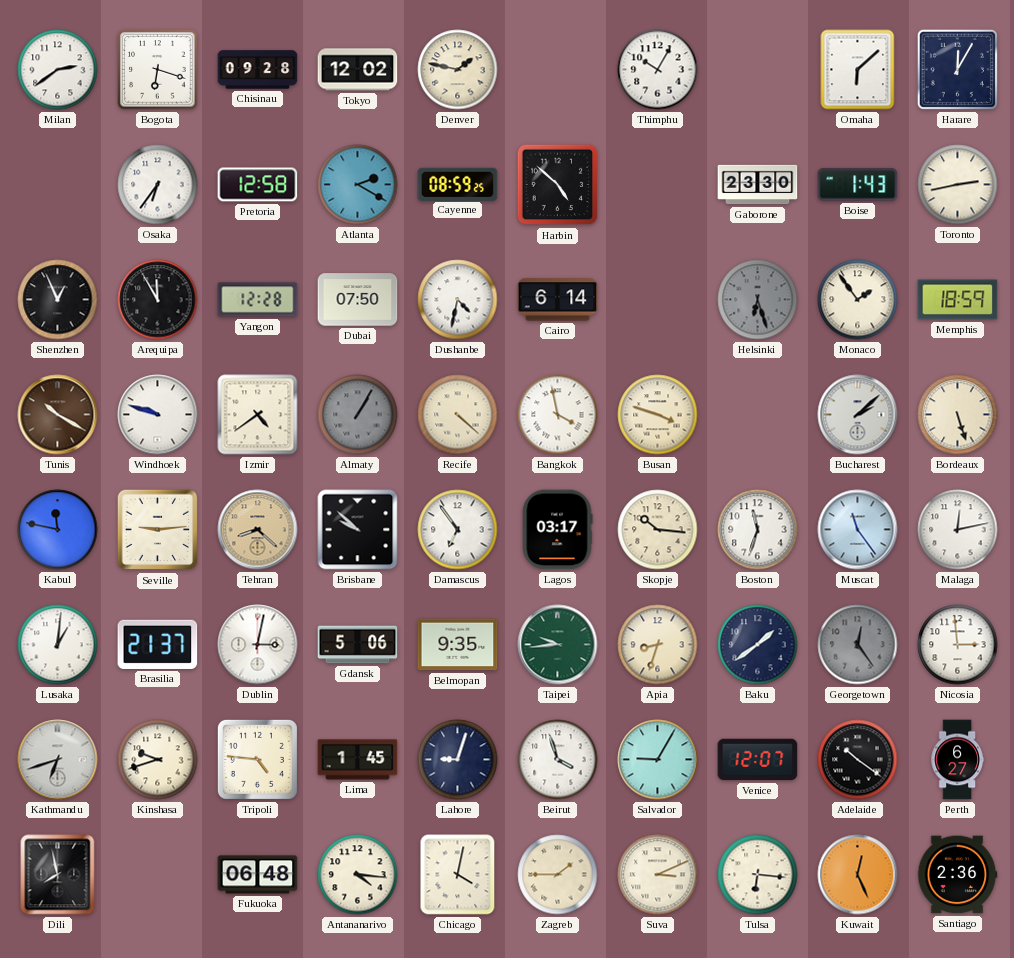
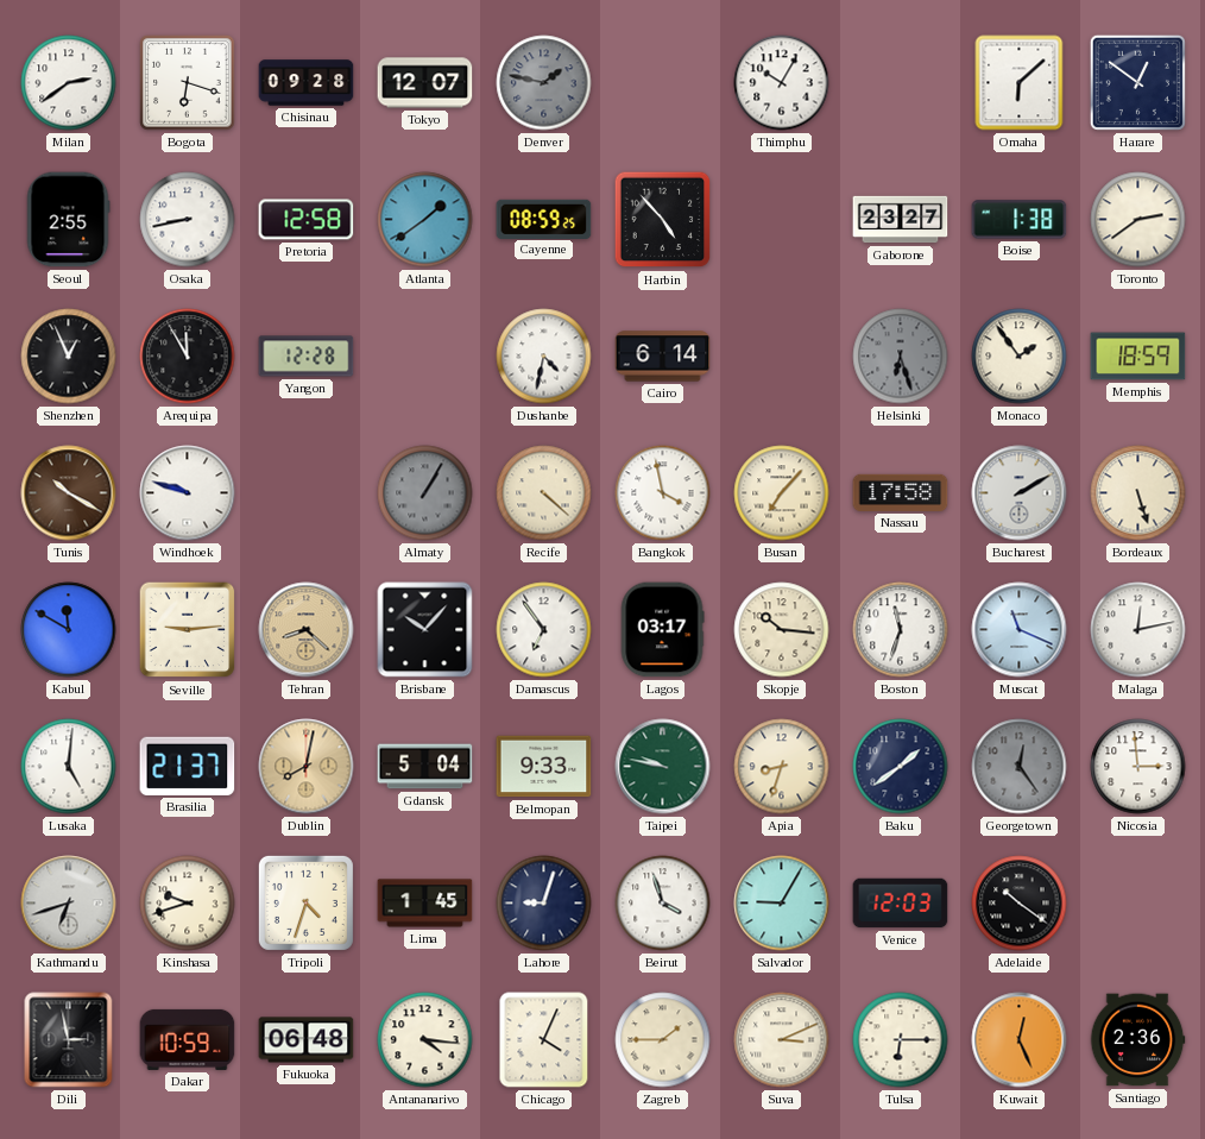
Tokyo: 12:02 -> 12:07 (425, 83)
Denver dial: cream -> grey (544, 83)
Harare: 12:05 -> 12:51 (1137, 82)
Seoul: none -> 2:55 (68, 220)
Osaka: 6:36 -> 8:43 (188, 220)
Atlanta: 2:20 -> 1:39 (425, 220)
Harbin: 4:52 -> 4:53 (663, 220)
Gaborone: 23:30 -> 23:27 (901, 220)
Boise: 1:43 -> 1:38 (1020, 220)
Toronto: 2:43 -> 2:39 (1138, 220)
Dubai: 07:50 -> none (358, 300)
Izmir: 4:39 -> none (258, 415)
Busan: 3:48 -> 7:07 (782, 493)
Nassau: none -> 17:58 (901, 492)
Bucharest: 2:08 -> 2:10 (1020, 493)
Kabul: 11:47 -> 11:50 (69, 630)
Brisbane: 9:52 -> 10:07 (425, 630)
Muscat: 11:24 -> 11:19 (1020, 630)
Lusaka: 1:01 -> 5:01 (69, 767)
Dublin: 3:02 -> 8:02 (307, 767)
Dublin dial: white -> champagne (307, 767)
Gdansk: 5:06 -> 5:04 (425, 767)
Belmopan: 9:35 -> 9:33 (544, 767)
Taipei: 9:44 -> 9:47 (663, 767)
Tripoli: 4:46 -> 4:33 (305, 902)
Venice: 12:07 -> 12:03 (901, 904)
Perth: 6:27 -> none (957, 760)
Dili: 7:58 -> 2:58 (69, 1040)
Dakar: none -> 10:59 (188, 1039)
Chicago: 4:02 -> 4:04 (544, 1040)
Tulsa: 6:16 -> 6:15 (901, 1040)
